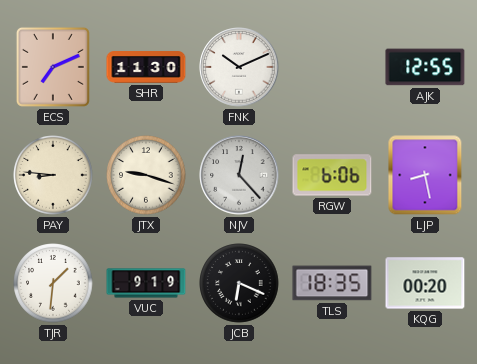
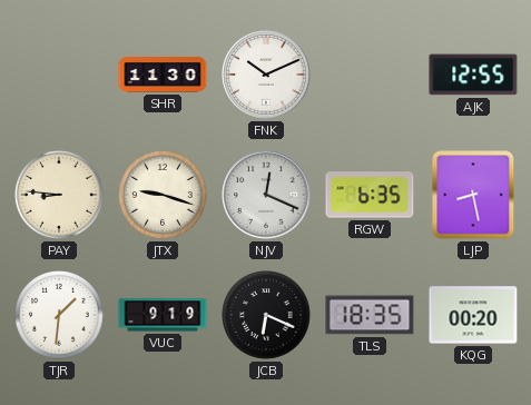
ECS: 7:11 -> none (53, 67)
NJV: 12:23 -> 12:19 (266, 195)
RGW: 6:06 -> 6:35 (370, 195)
